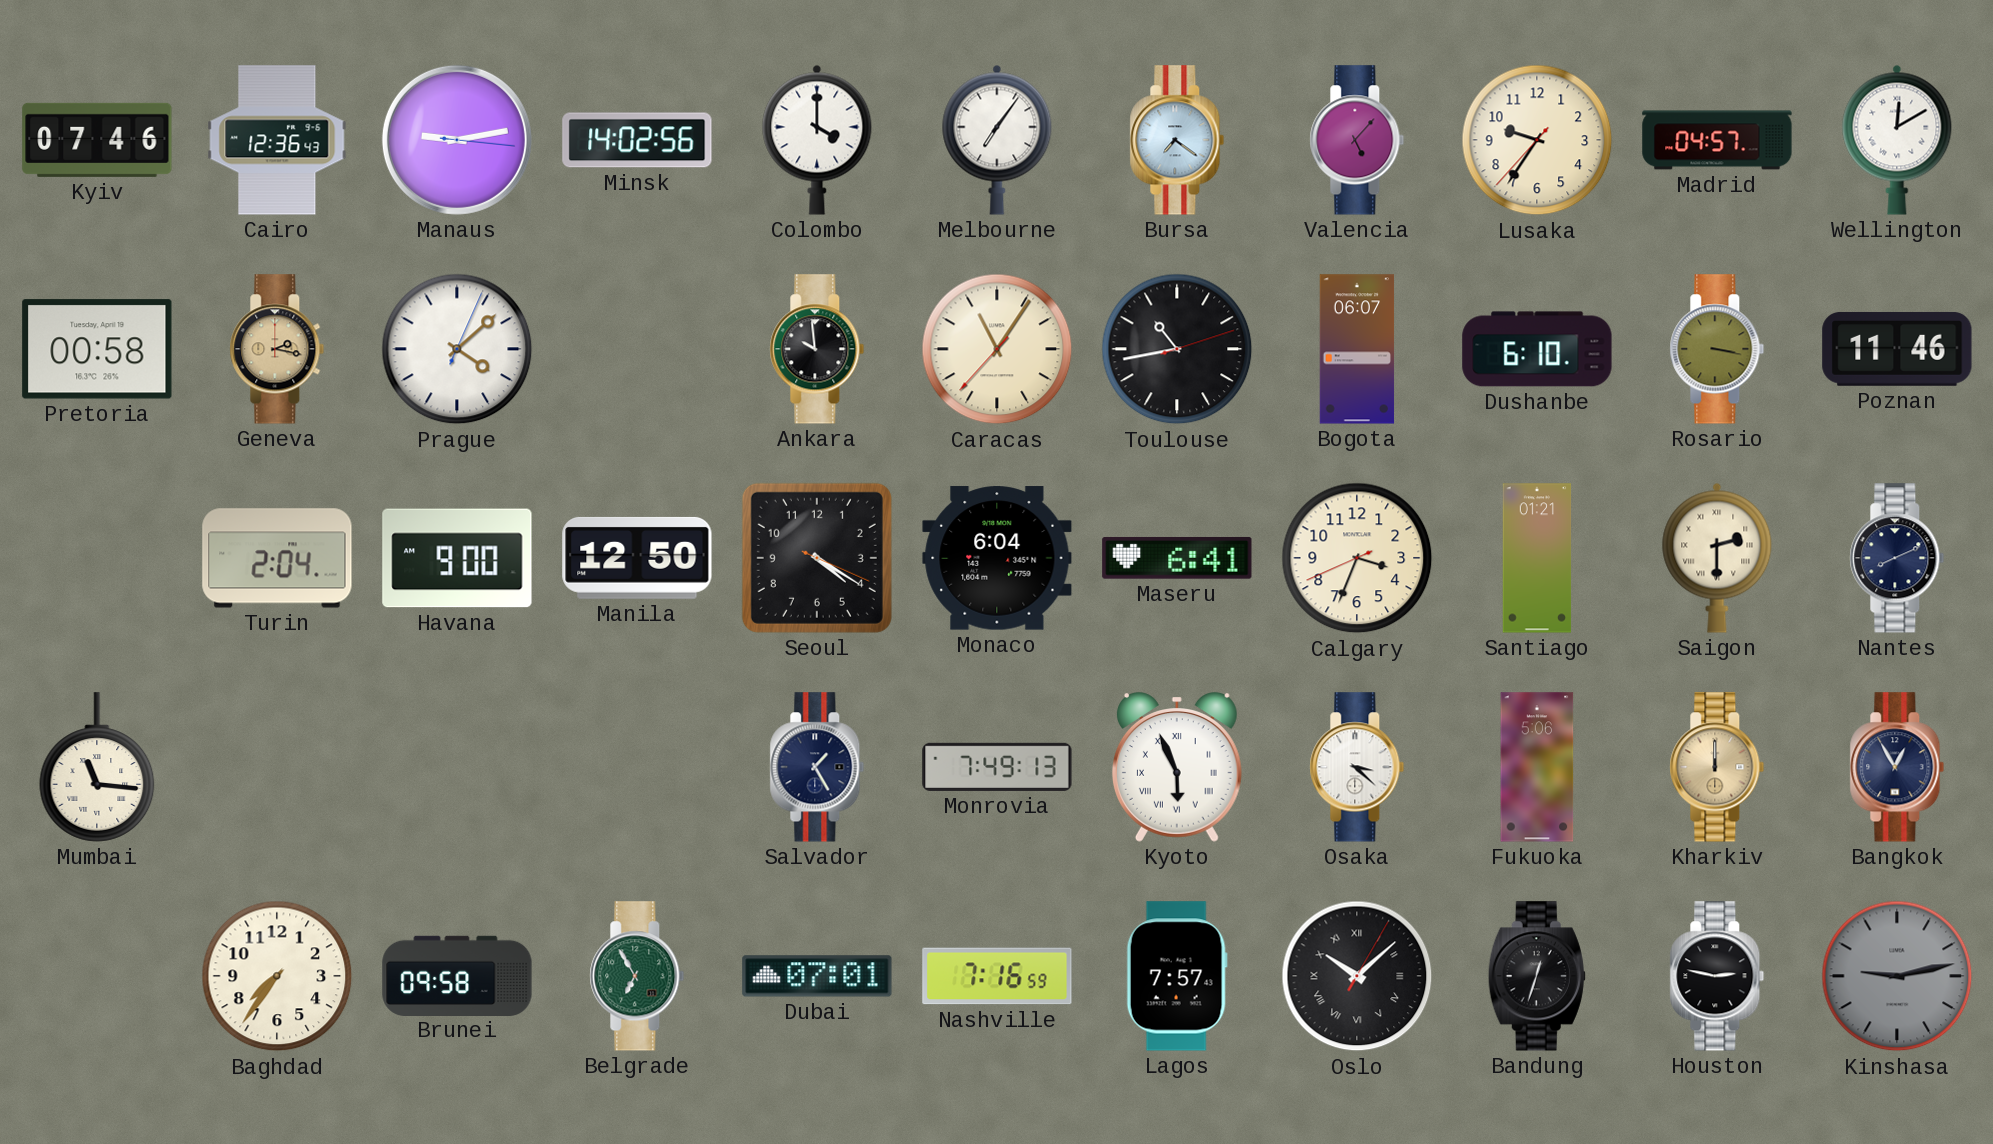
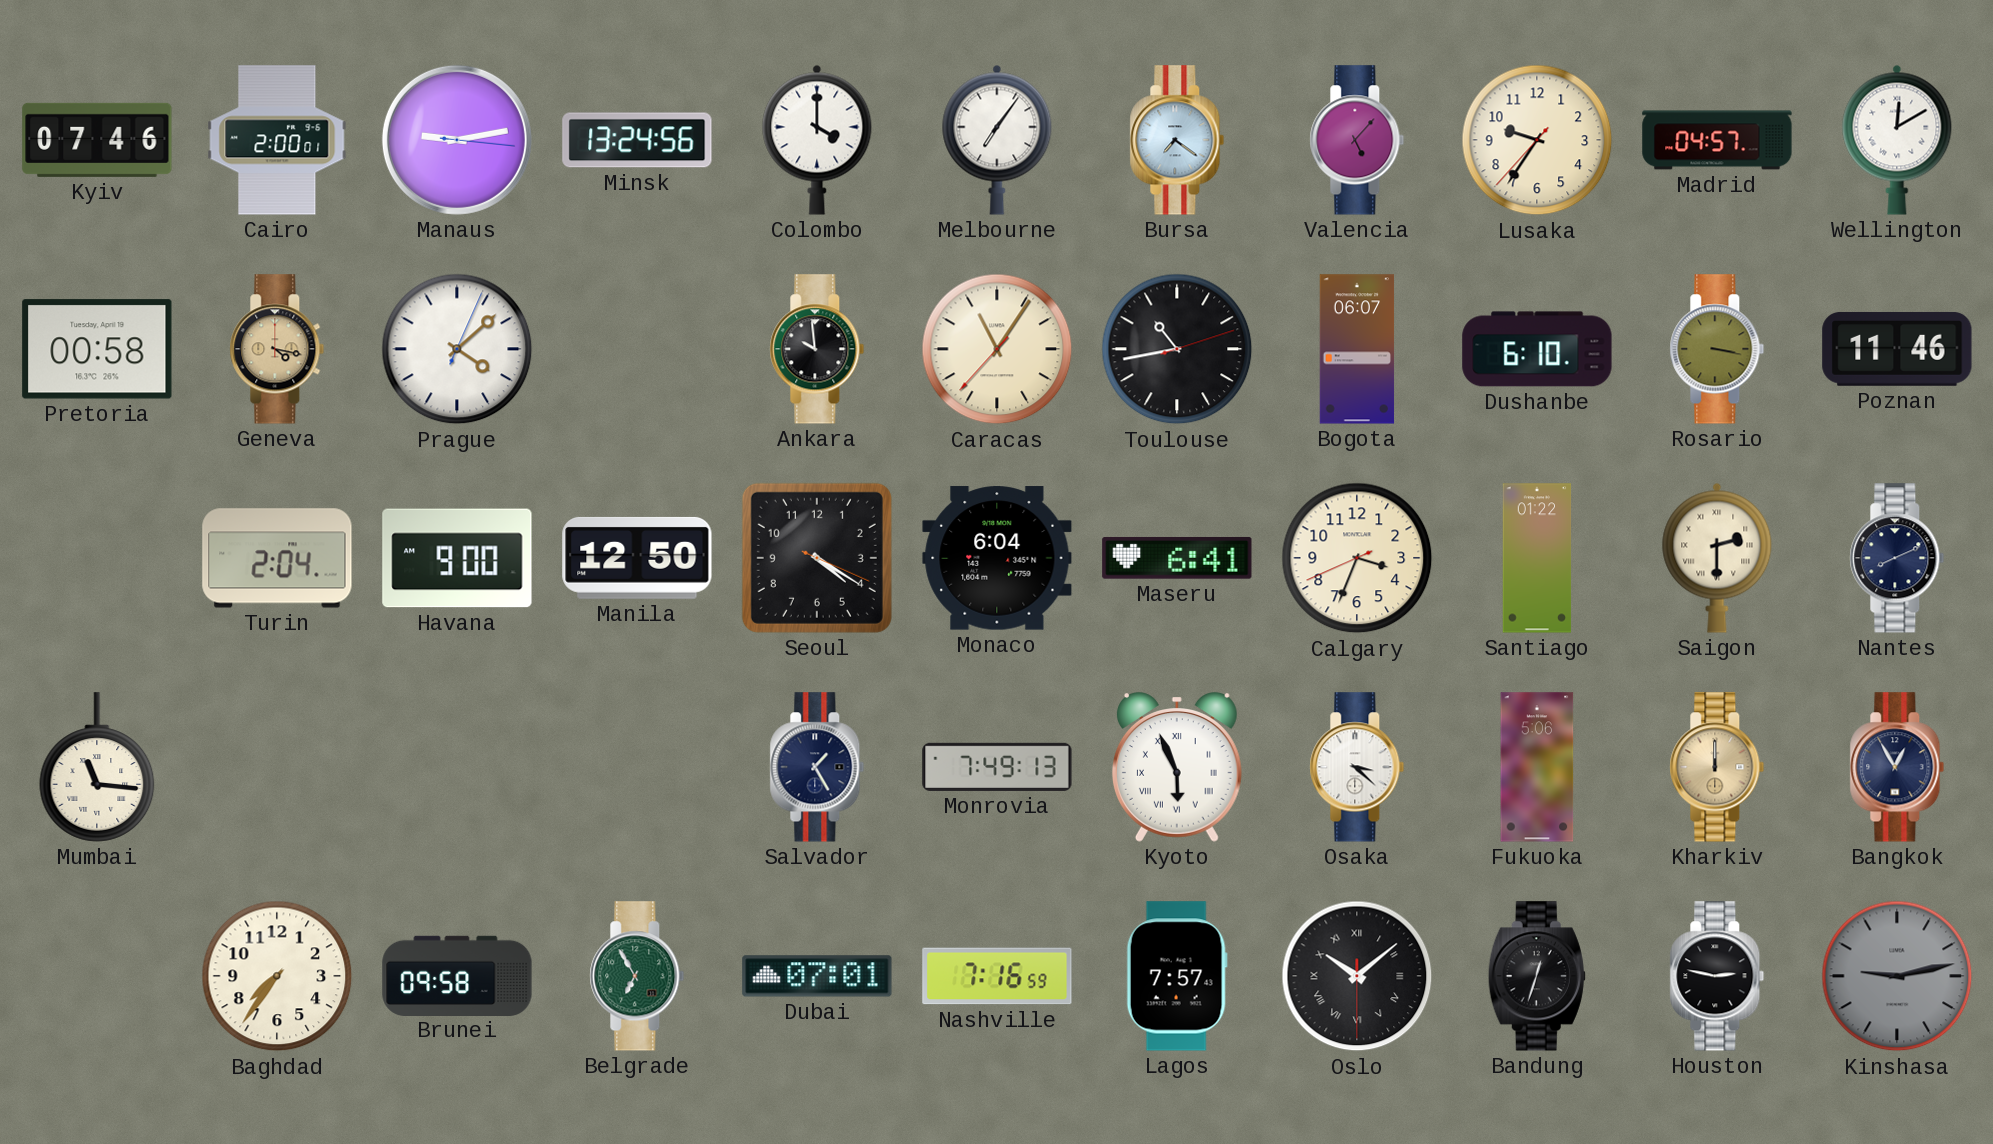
Cairo: 12:36 -> 2:00 (277, 140)
Minsk: 14:02 -> 13:24 (637, 140)
Geneva: 2:17 -> 4:17 (277, 349)
Santiago: 01:21 -> 01:22 (1537, 558)
Oslo: 10:08:05 -> 10:08:30 (1357, 976)
